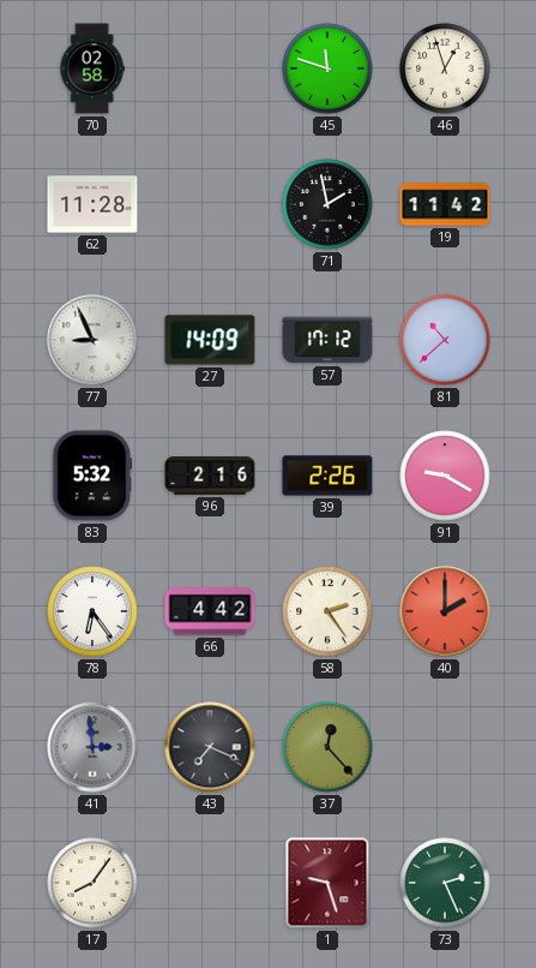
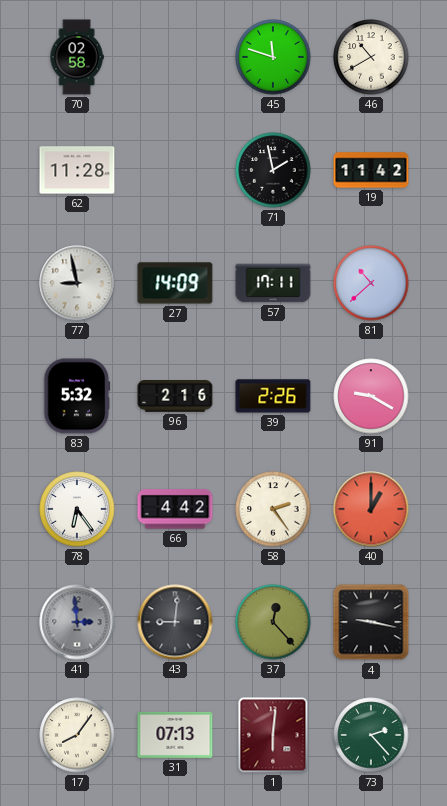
46: 12:57 -> 10:40 (371, 57)
77: 8:56 -> 8:58 (77, 283)
57: 17:12 -> 17:11 (273, 283)
40: 2:00 -> 1:00 (371, 509)
43: 7:19 -> 9:01 (175, 622)
4: none -> 9:17 (371, 622)
31: none -> 07:13 (175, 735)
1: 9:27 -> 6:01 (273, 735)
73: 2:26 -> 2:23 (371, 735)
